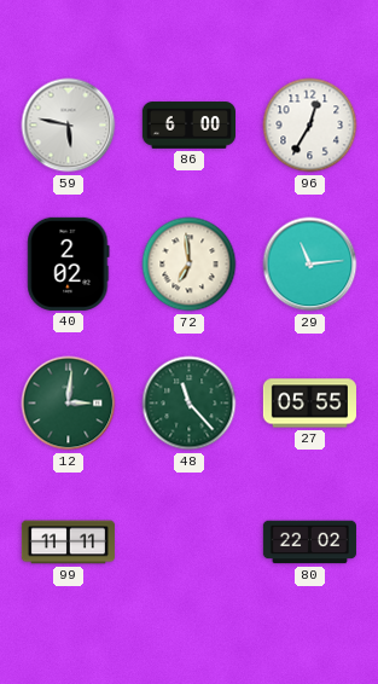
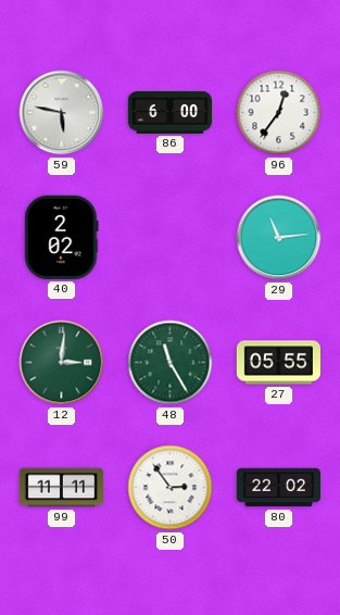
96: 12:35 -> 12:36 (279, 113)
72: 6:59 -> none (190, 265)
48: 11:23 -> 11:25 (171, 363)
50: none -> 2:54 (171, 488)
